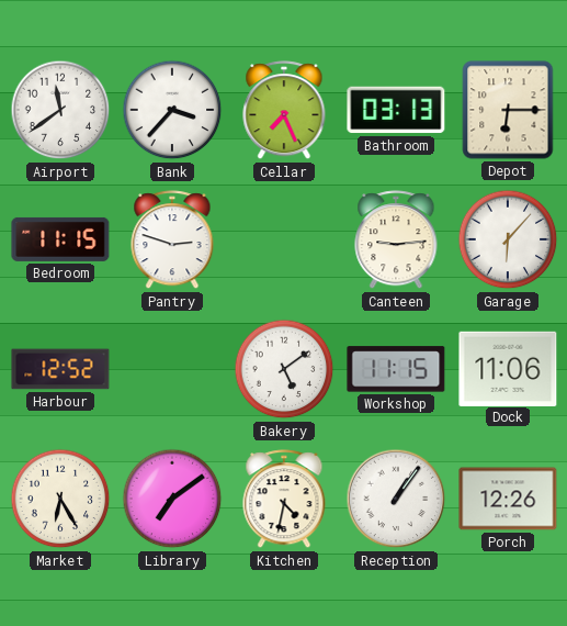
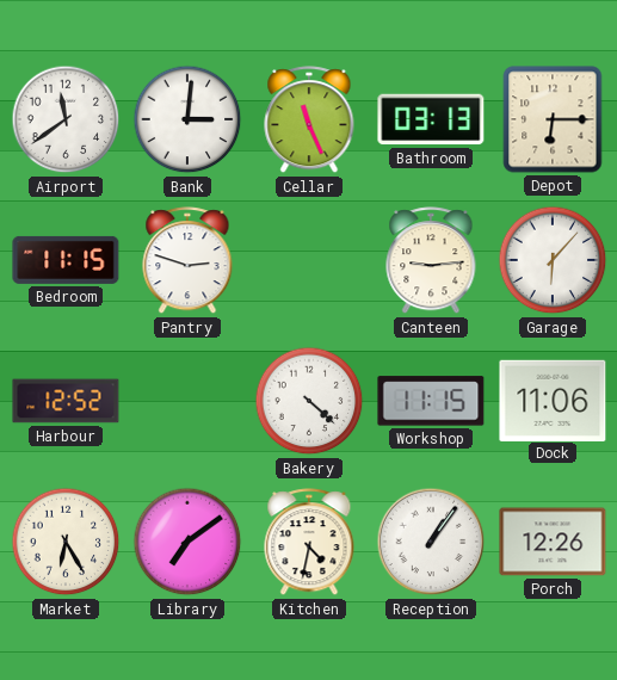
Bank: 3:37 -> 3:01 (187, 119)
Cellar: 7:26 -> 11:26 (309, 120)
Bakery: 5:09 -> 4:22 (309, 401)
